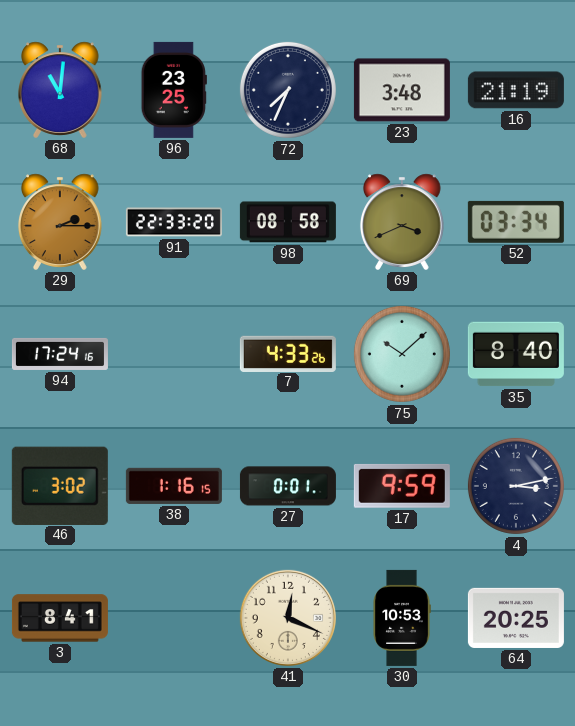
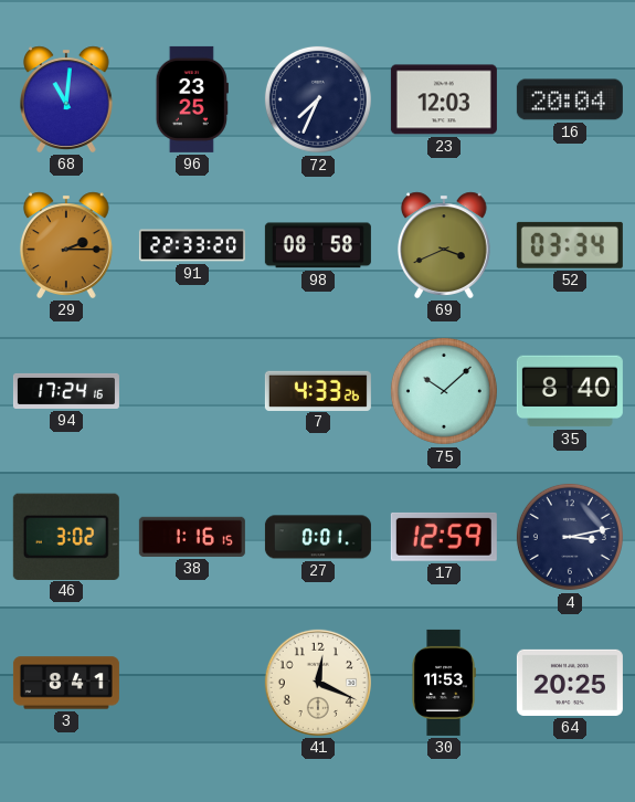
23: 3:48 -> 12:03 (444, 99)
16: 21:19 -> 20:04 (570, 99)
17: 9:59 -> 12:59 (444, 537)
30: 10:53 -> 11:53 (444, 683)
